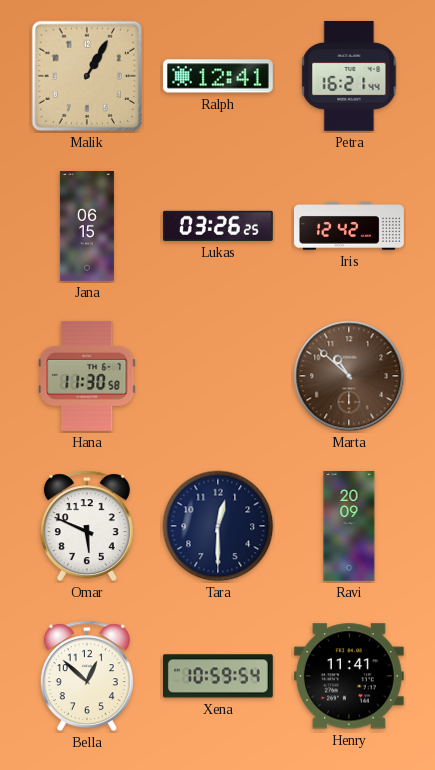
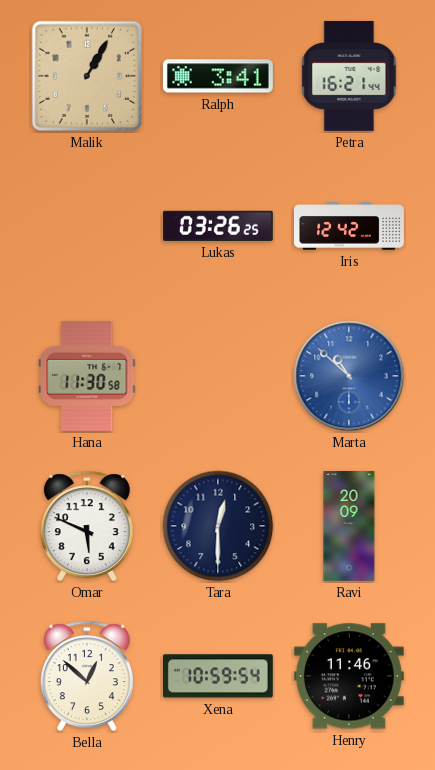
Ralph: 12:41 -> 3:41 (218, 76)
Jana: 06:15 -> none (87, 227)
Marta dial: brown -> blue (349, 376)
Henry: 11:41 -> 11:46 (349, 676)
